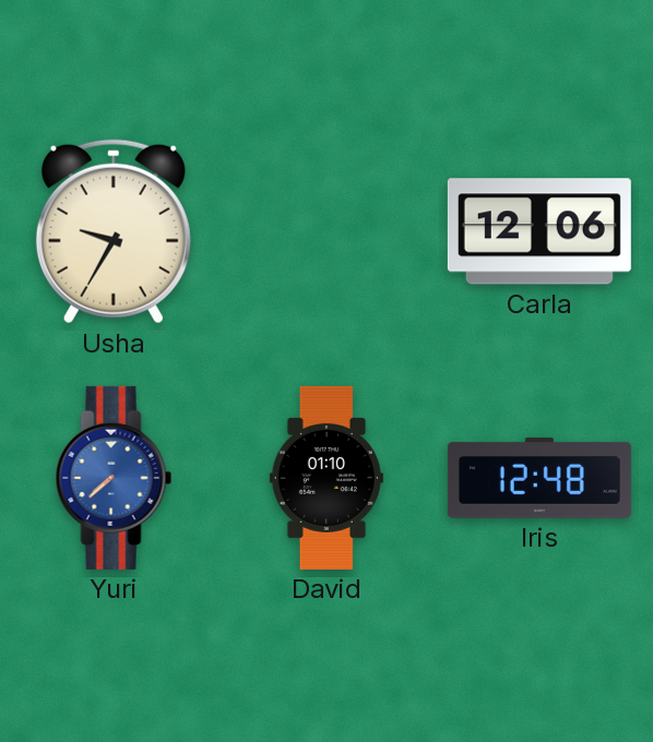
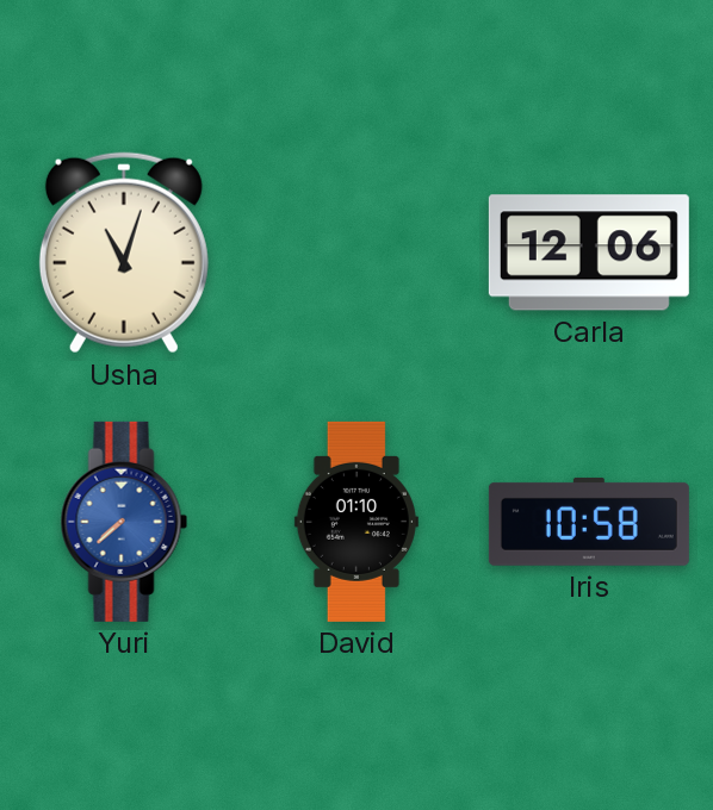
Usha: 9:35 -> 11:03 (124, 253)
Iris: 12:48 -> 10:58 (589, 522)
